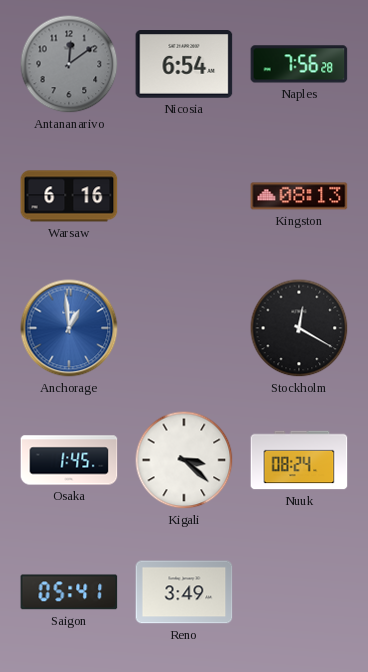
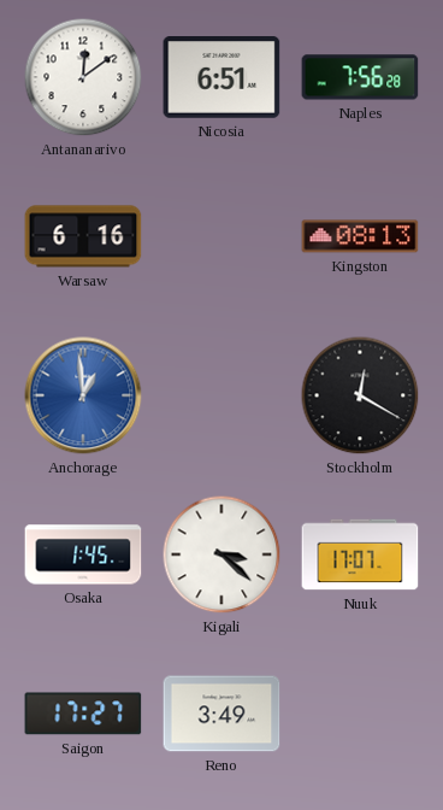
Antananarivo dial: grey -> white (83, 77)
Nicosia: 6:54 -> 6:51 (221, 77)
Nuuk: 08:24 -> 17:07 (360, 554)
Saigon: 05:41 -> 17:27 (83, 714)
